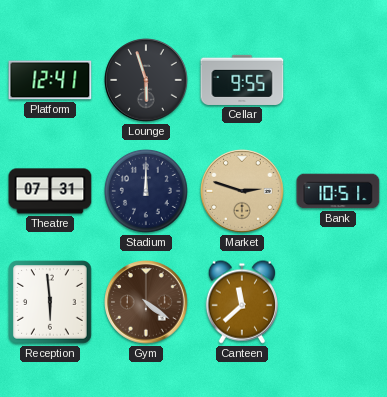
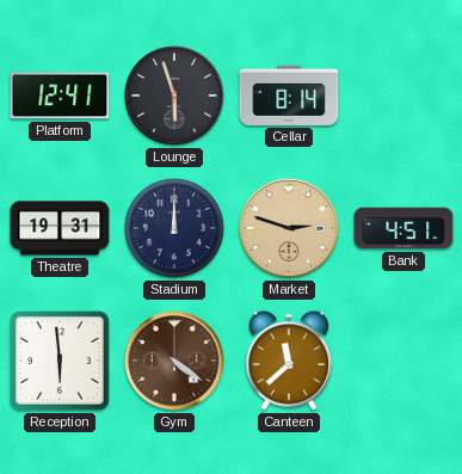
Cellar: 9:55 -> 8:14 (289, 96)
Theatre: 07:31 -> 19:31 (60, 228)
Bank: 10:51 -> 4:51 (404, 228)
